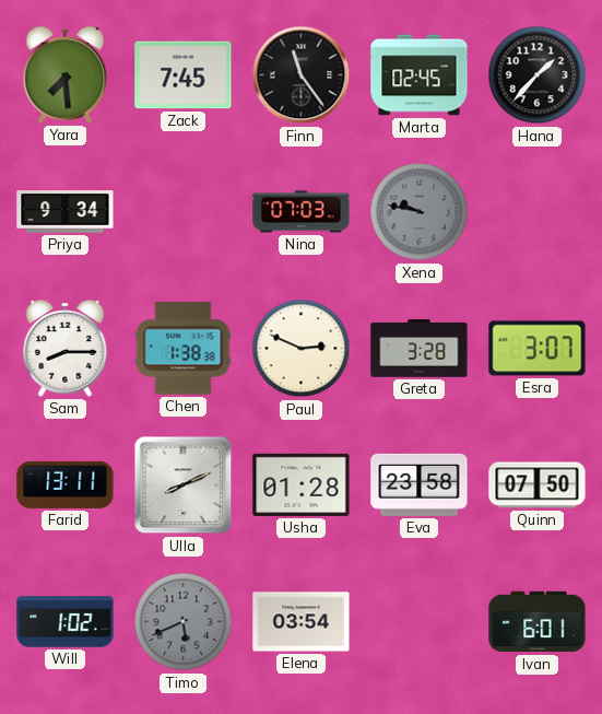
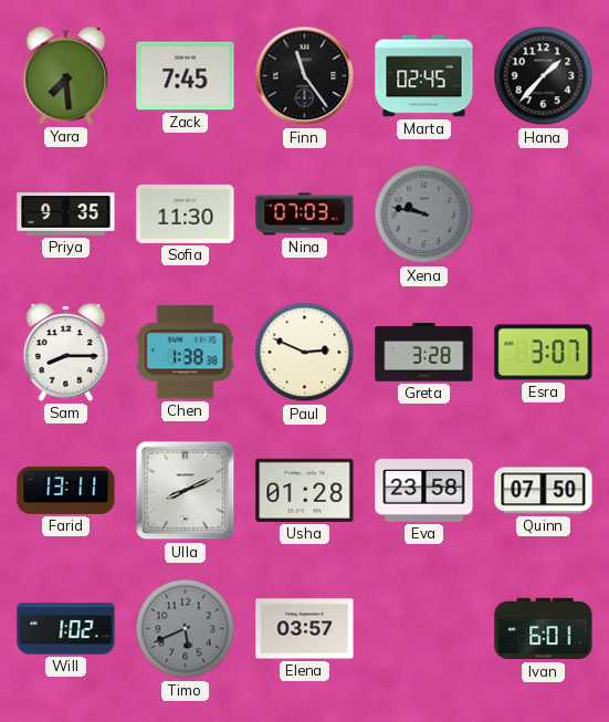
Priya: 9:34 -> 9:35 (66, 214)
Sofia: none -> 11:30 (186, 213)
Elena: 03:54 -> 03:57 (305, 629)
